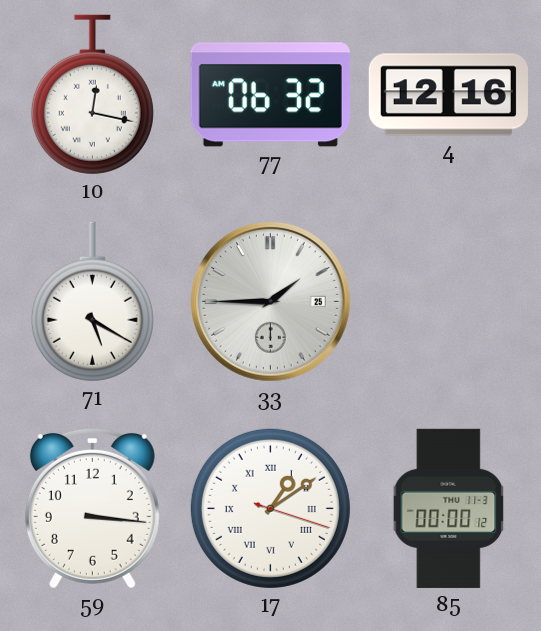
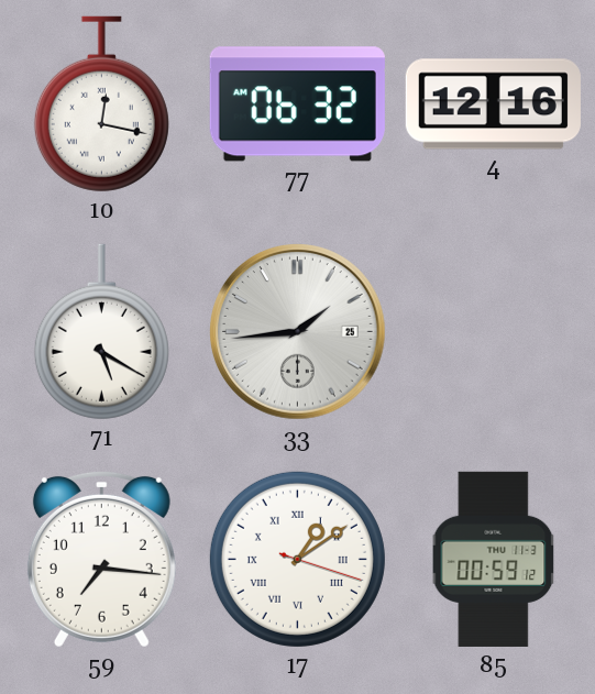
33: 1:45 -> 1:44 (298, 332)
59: 3:16 -> 7:16 (101, 559)
85: 00:00 -> 00:59 (494, 559)
